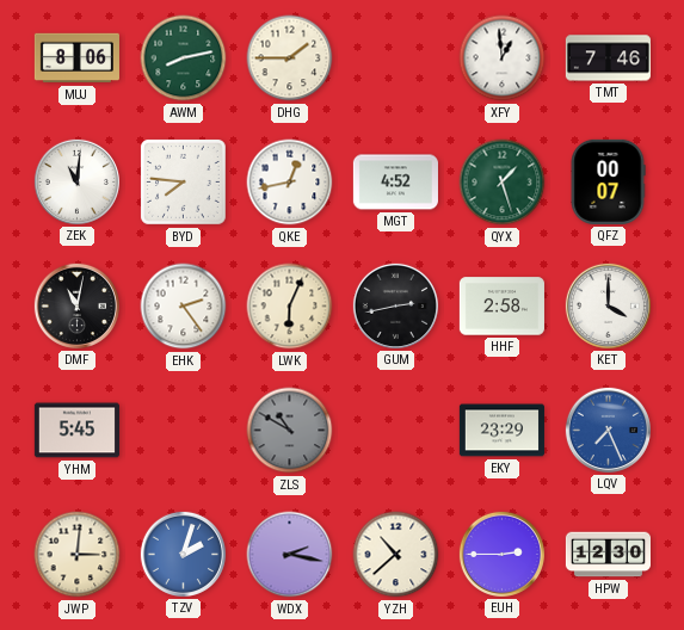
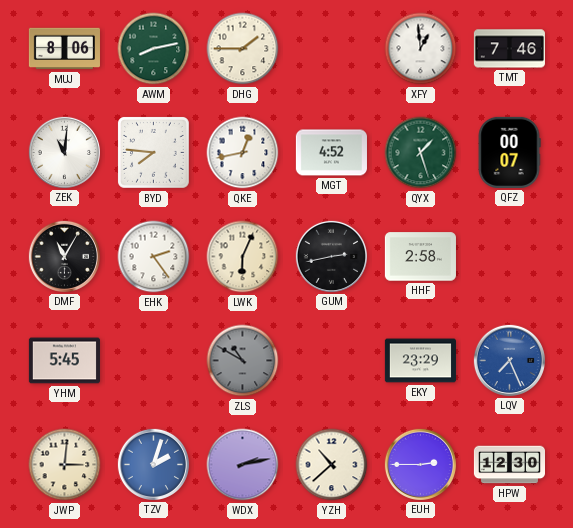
DMF: 11:02 -> 11:05 (64, 256)
KET: 4:00 -> none (608, 305)
WDX: 2:17 -> 2:13 (243, 465)
